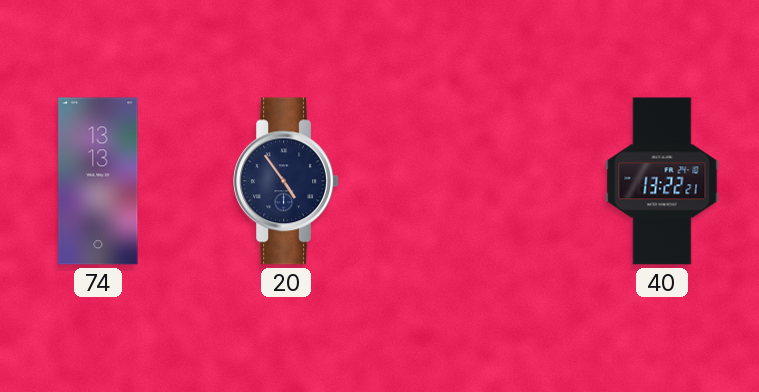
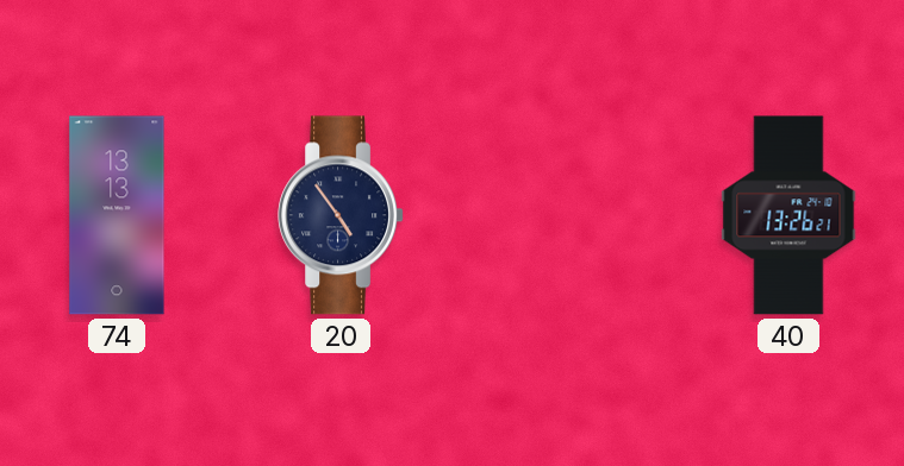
40: 13:22 -> 13:26 (788, 215)
